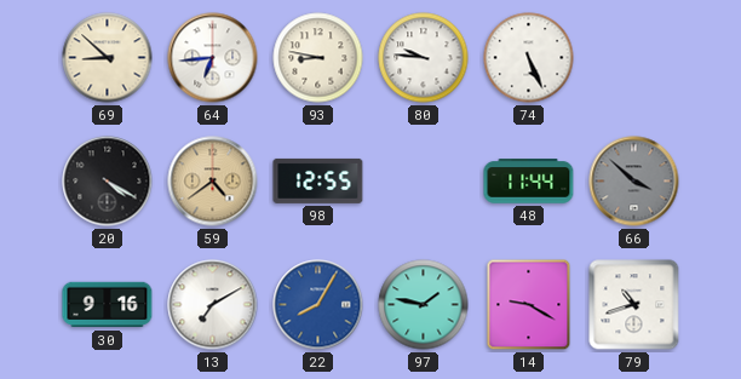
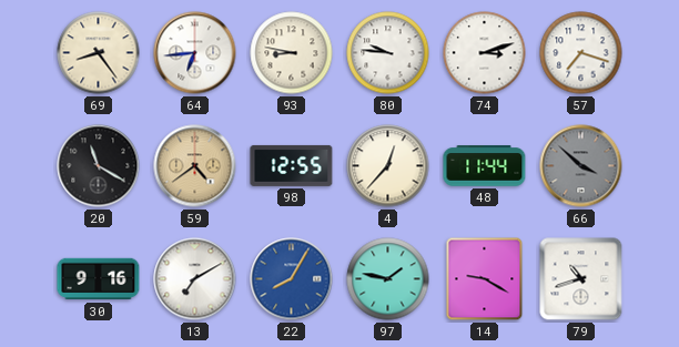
69: 8:52 -> 8:24 (99, 53)
74: 5:26 -> 3:12 (485, 53)
57: none -> 7:18 (581, 53)
20: 4:20 -> 11:20 (99, 166)
4: none -> 12:37 (388, 166)
